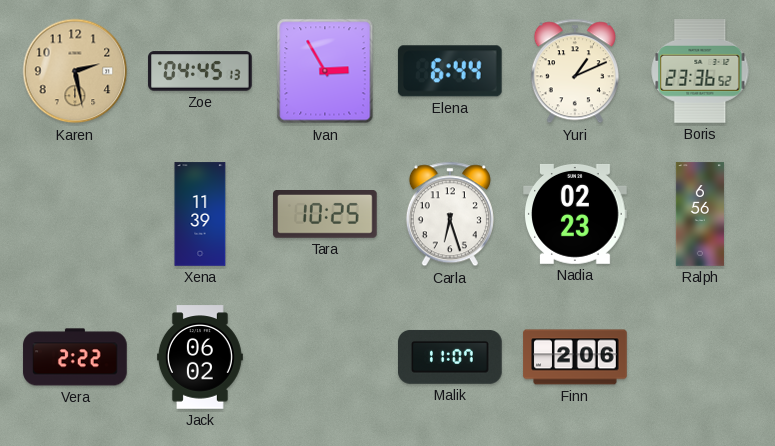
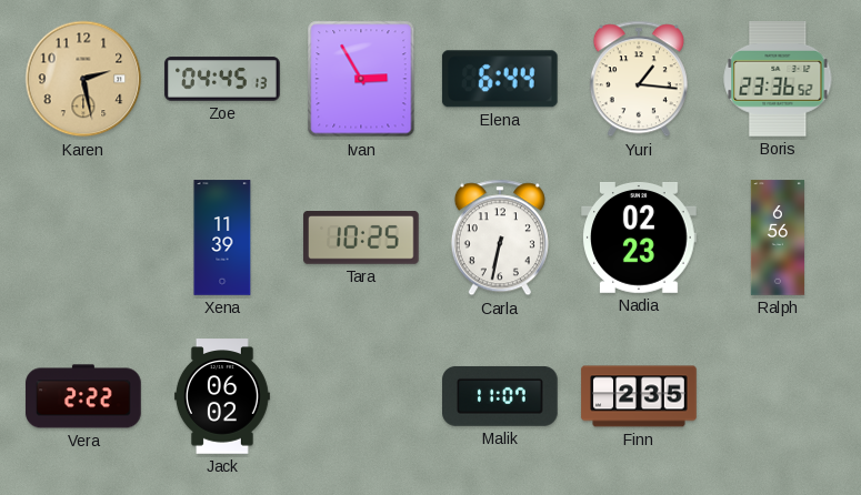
Yuri: 1:11 -> 1:16 (639, 79)
Carla: 6:27 -> 6:32 (500, 238)
Finn: 2:06 -> 2:35 (639, 396)
